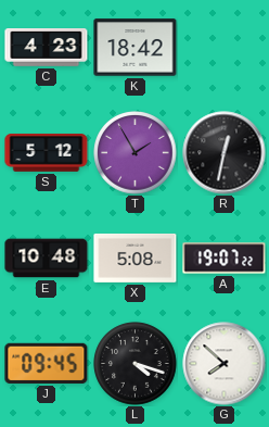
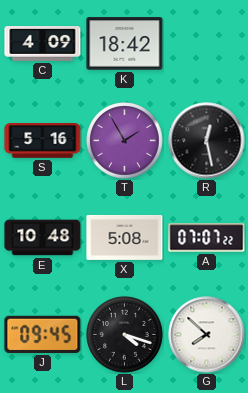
C: 4:23 -> 4:09 (43, 44)
S: 5:12 -> 5:16 (43, 141)
R: 12:32 -> 12:28 (207, 141)
A: 19:07 -> 07:07 (207, 238)
